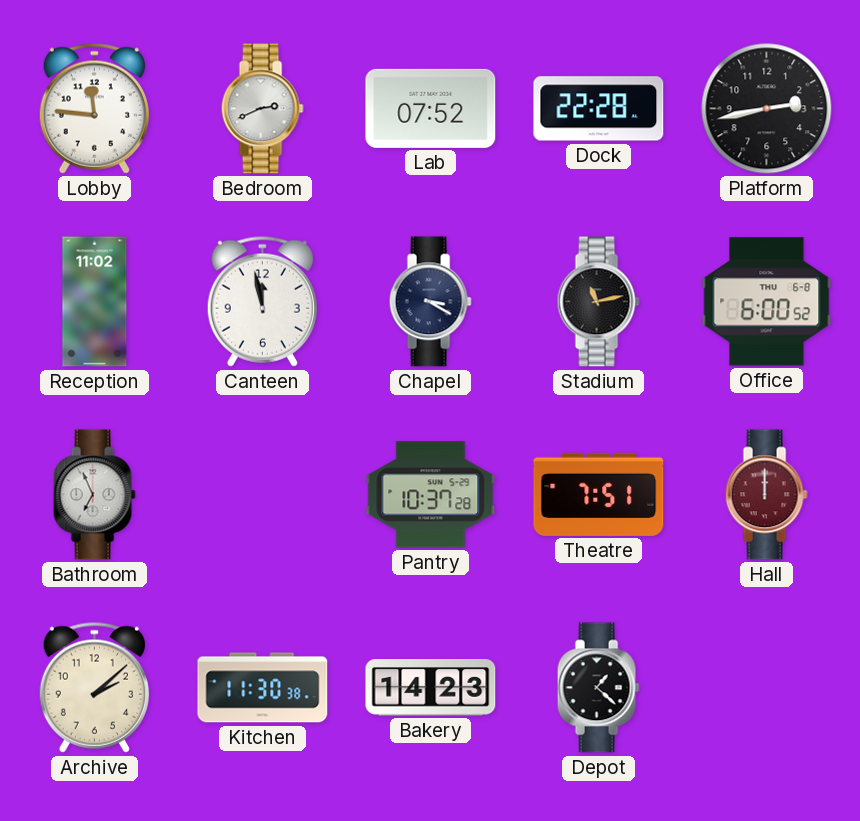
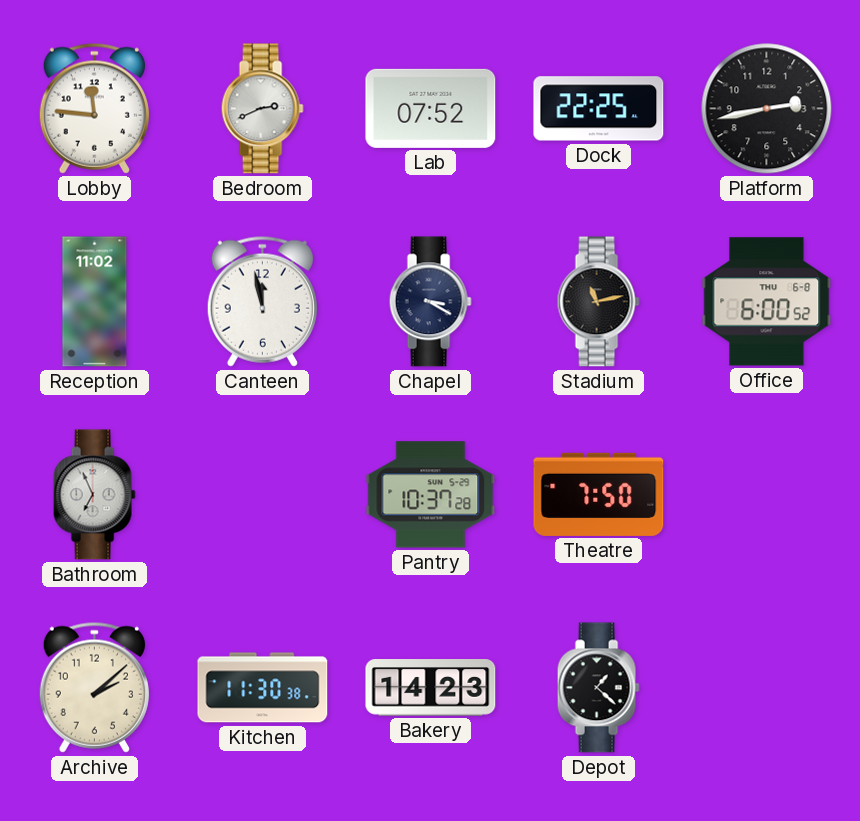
Dock: 22:28 -> 22:25 (599, 109)
Theatre: 7:51 -> 7:50 (599, 494)
Hall: 12:00 -> none (766, 495)
